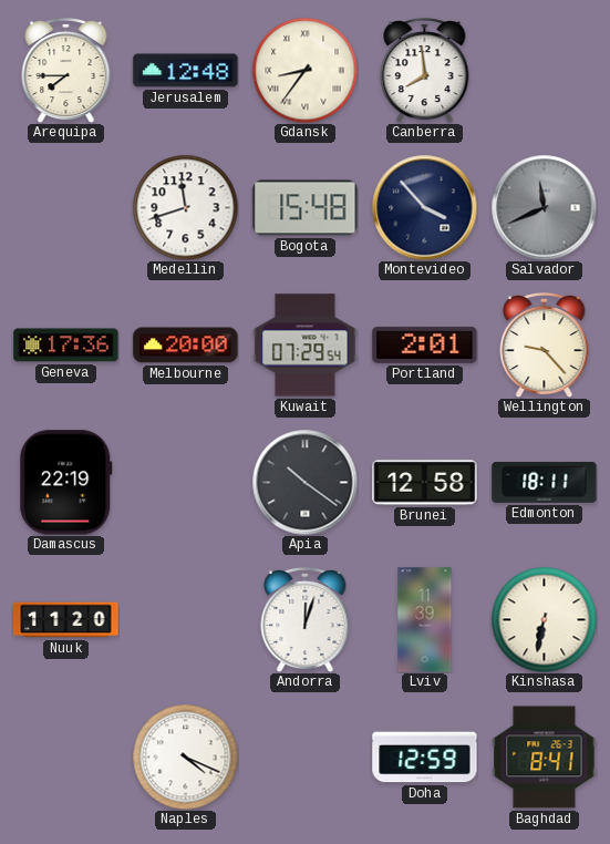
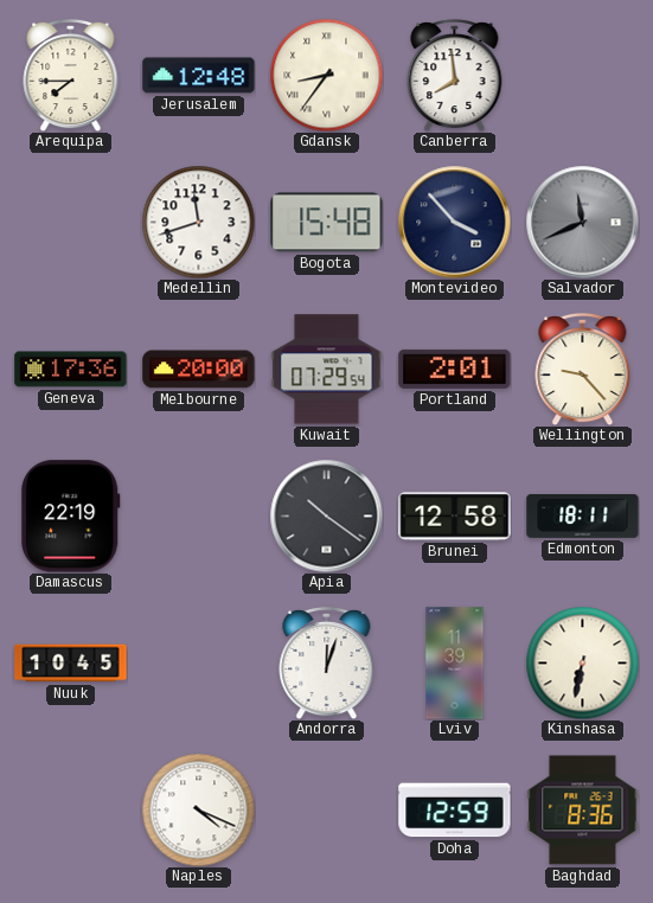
Nuuk: 11:20 -> 10:45 (71, 664)
Baghdad: 8:41 -> 8:36 (583, 811)
